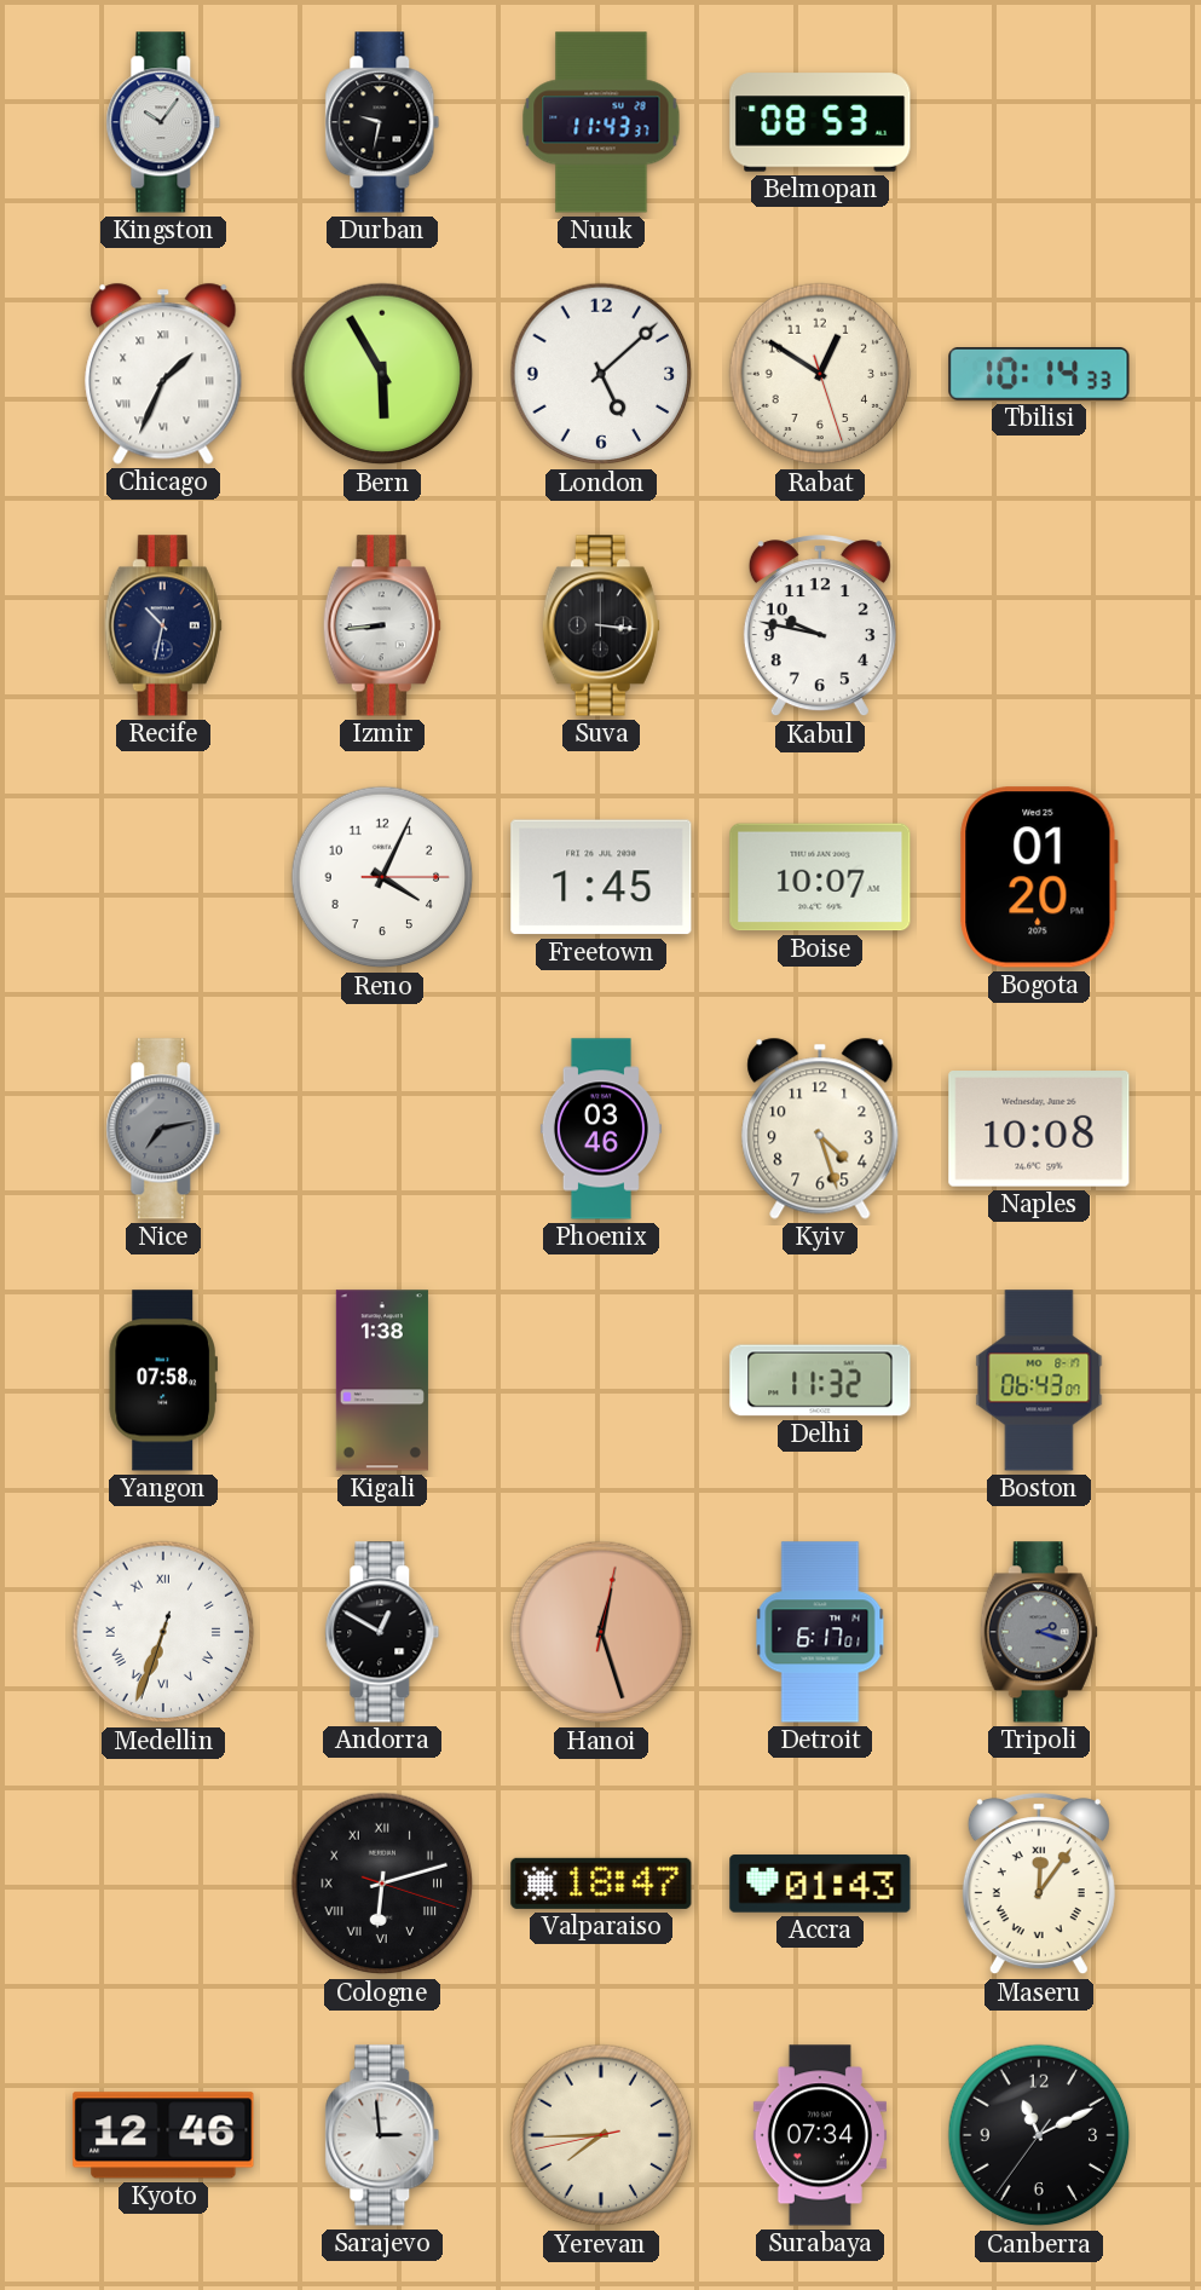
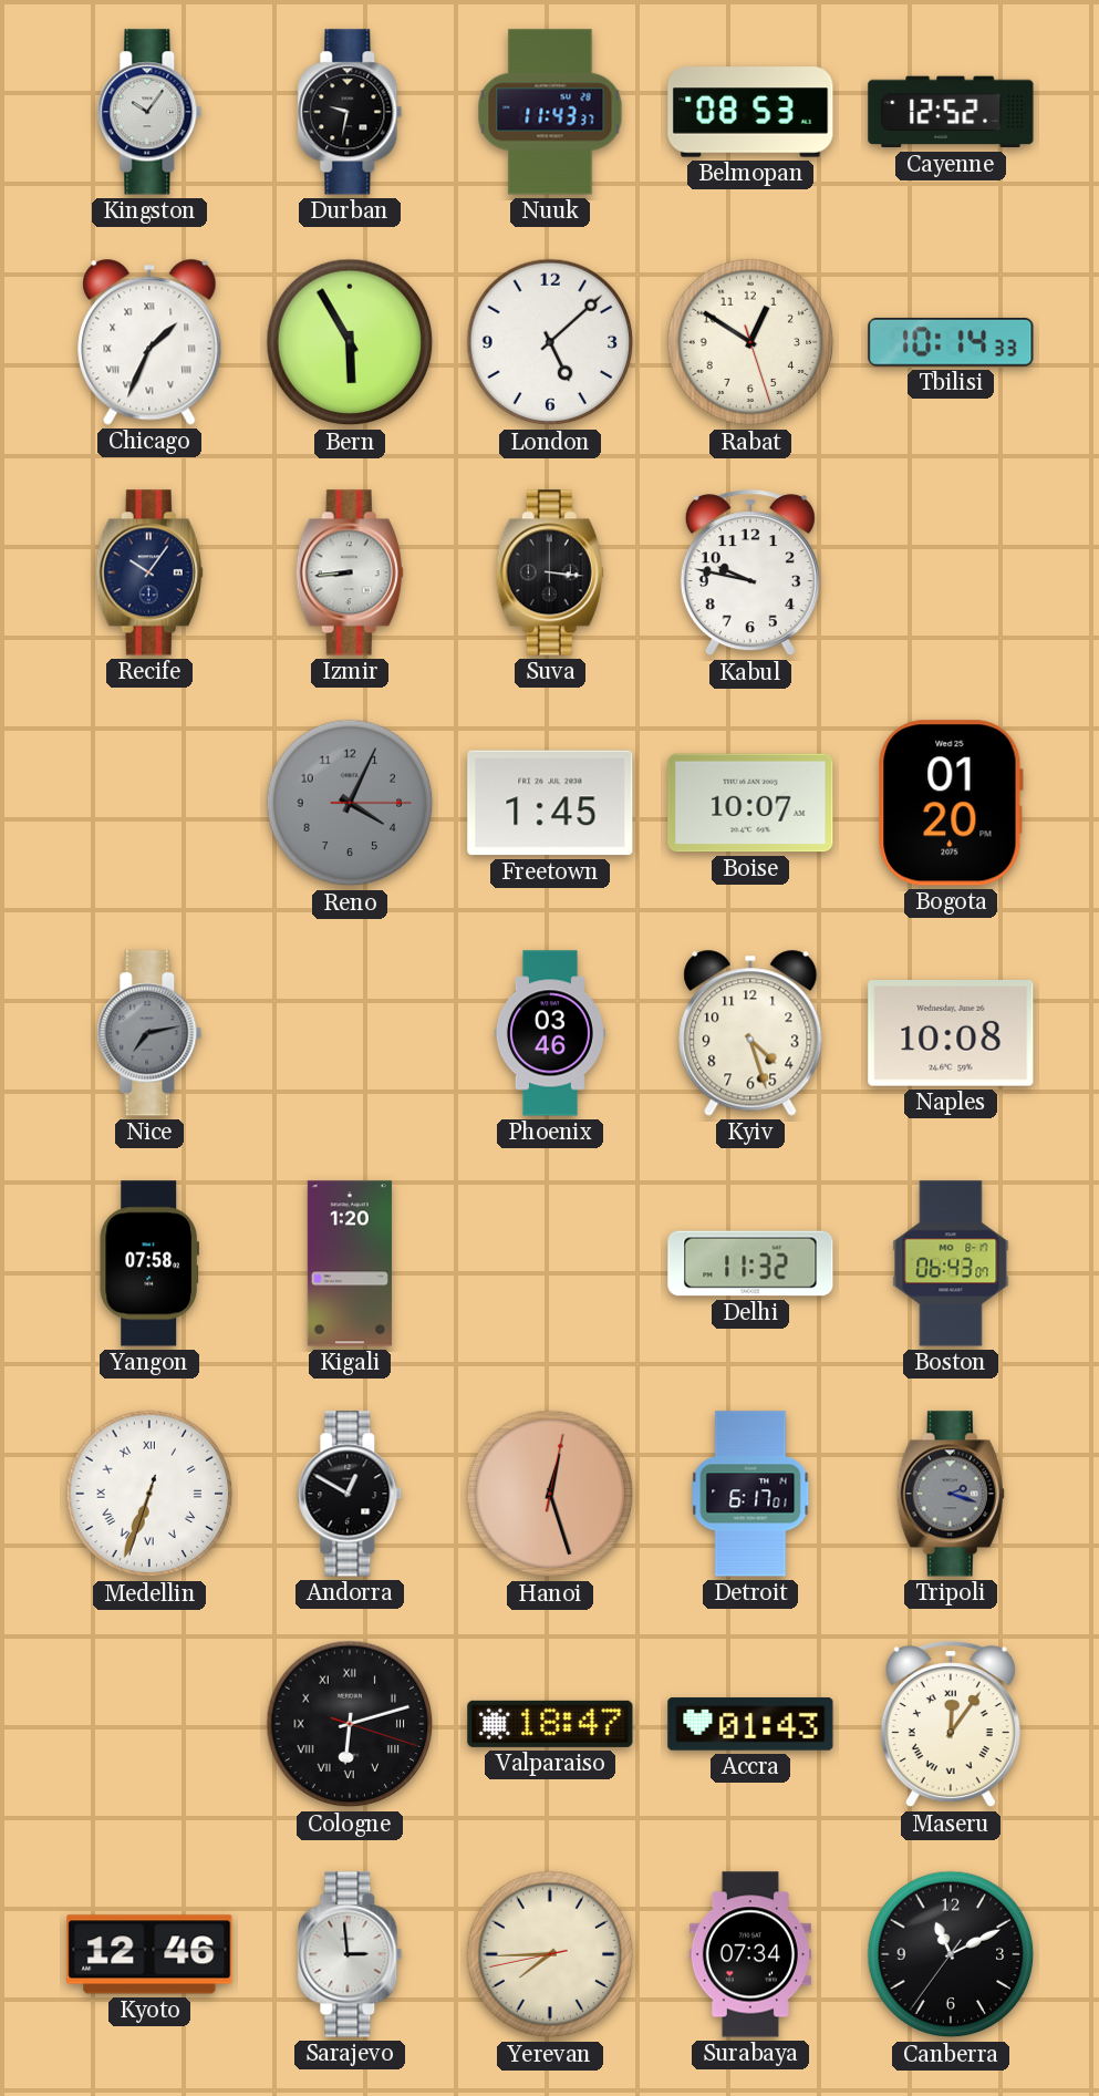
Cayenne: none -> 12:52 (951, 112)
Recife: 10:32 -> 10:06 (149, 572)
Reno dial: white -> grey (350, 803)
Kigali: 1:38 -> 1:20 (350, 1263)
